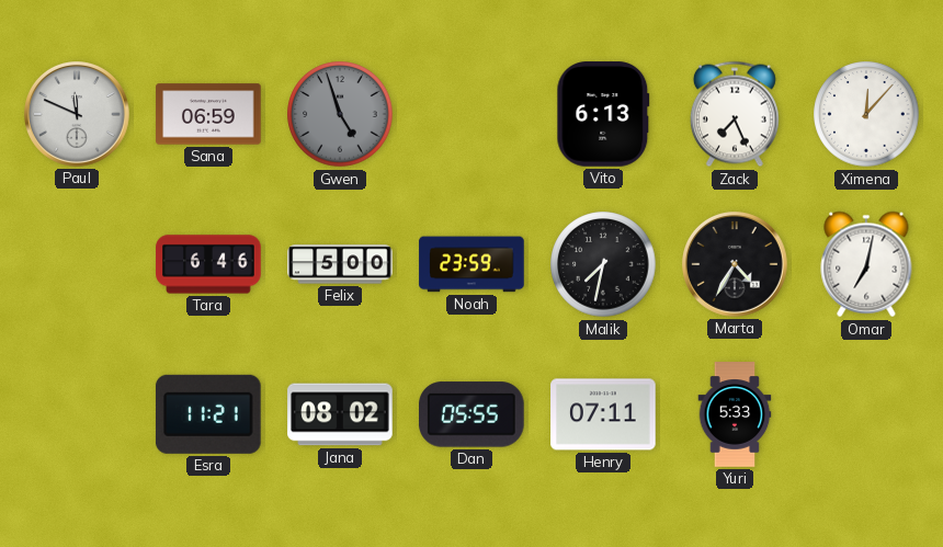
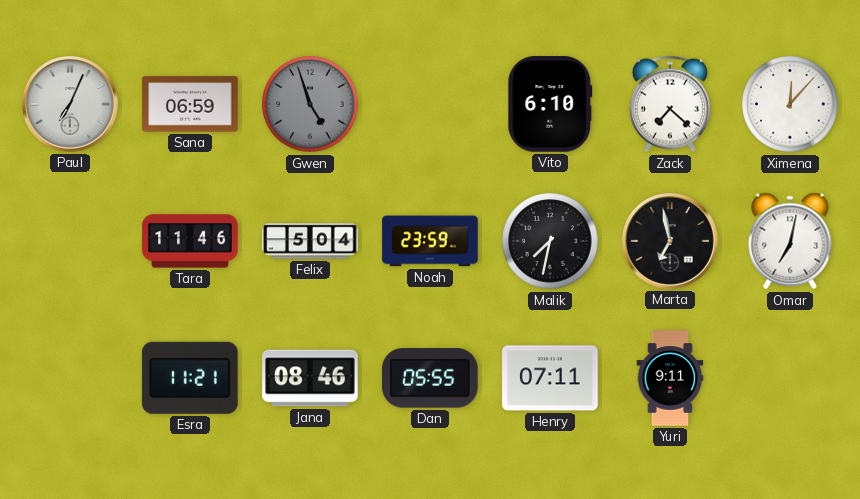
Paul: 11:49 -> 7:04 (71, 105)
Vito: 6:13 -> 6:10 (550, 104)
Zack: 7:26 -> 7:22 (670, 104)
Tara: 6:46 -> 11:46 (190, 241)
Felix: 5:00 -> 5:04 (310, 241)
Marta: 4:35 -> 6:58 (671, 242)
Jana: 08:02 -> 08:46 (310, 378)
Yuri: 5:33 -> 9:11 (670, 378)
